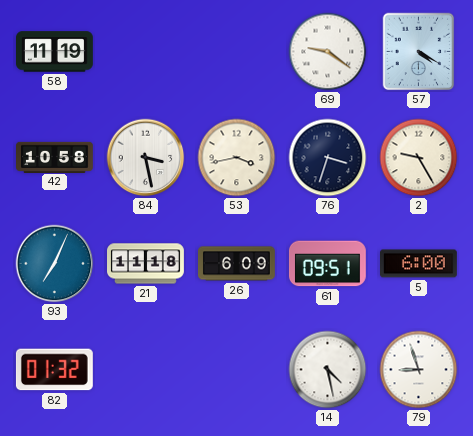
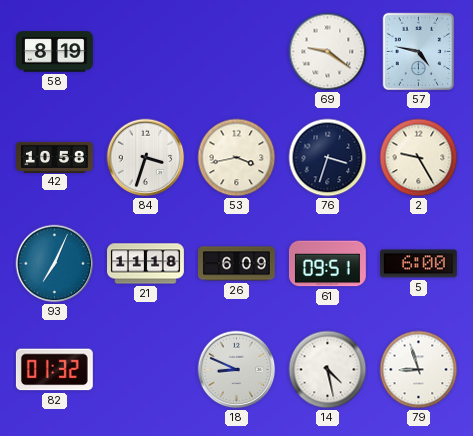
58: 11:19 -> 8:19 (55, 52)
57: 4:20 -> 4:47 (419, 52)
84: 3:28 -> 3:33 (146, 158)
18: none -> 8:49 (237, 370)
